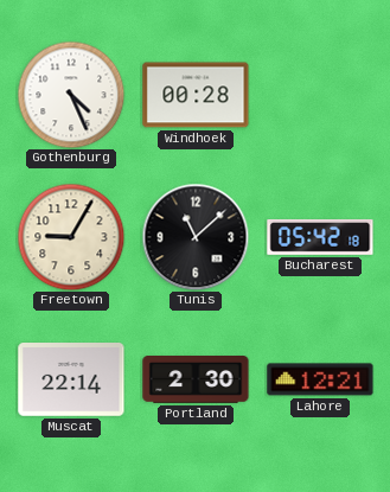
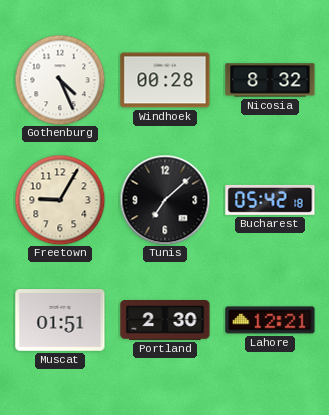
Nicosia: none -> 8:32 (270, 80)
Tunis: 11:08 -> 7:08 (165, 200)
Muscat: 22:14 -> 01:51 (60, 321)
